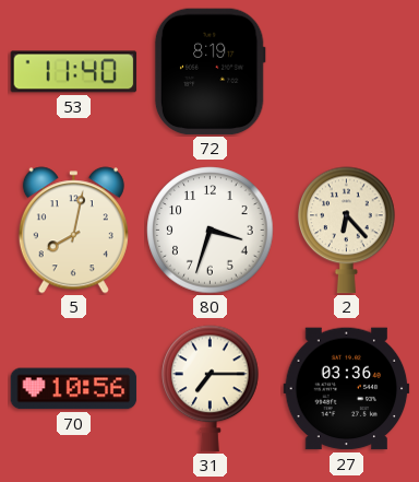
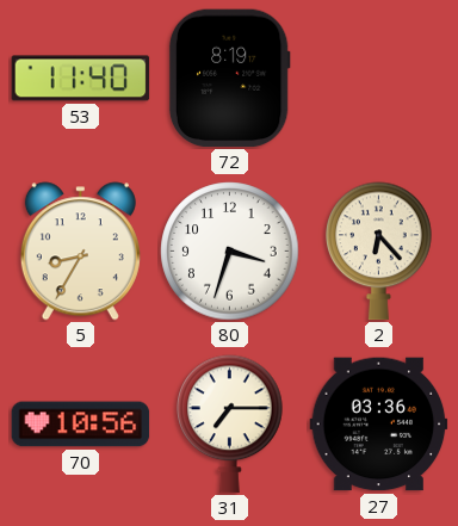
5: 8:02 -> 8:35 (80, 252)
